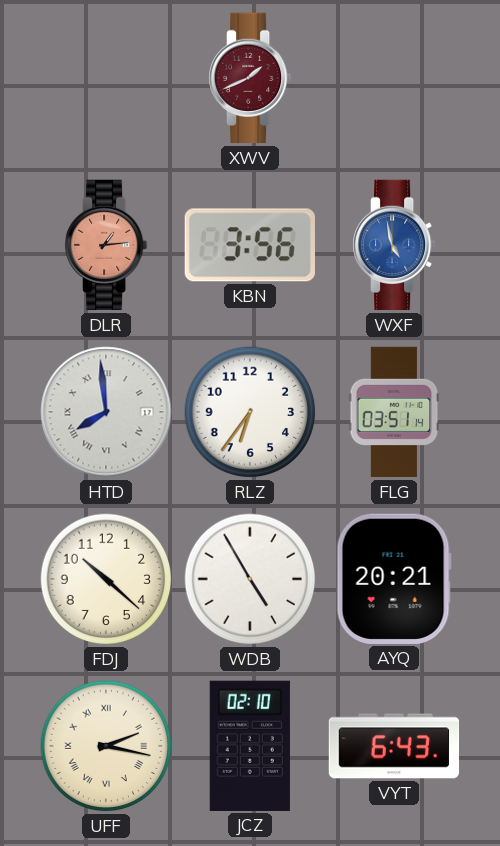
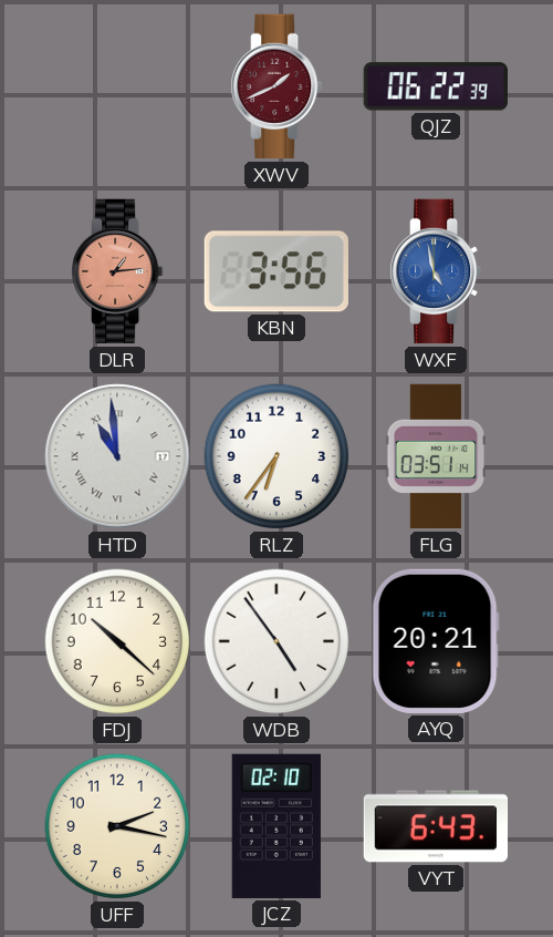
QJZ: none -> 06:22 (436, 86)
HTD: 7:59 -> 10:59 (117, 456)
WDB: 4:55 -> 4:54 (276, 641)
UFF numerals: Roman -> Arabic (117, 826)
